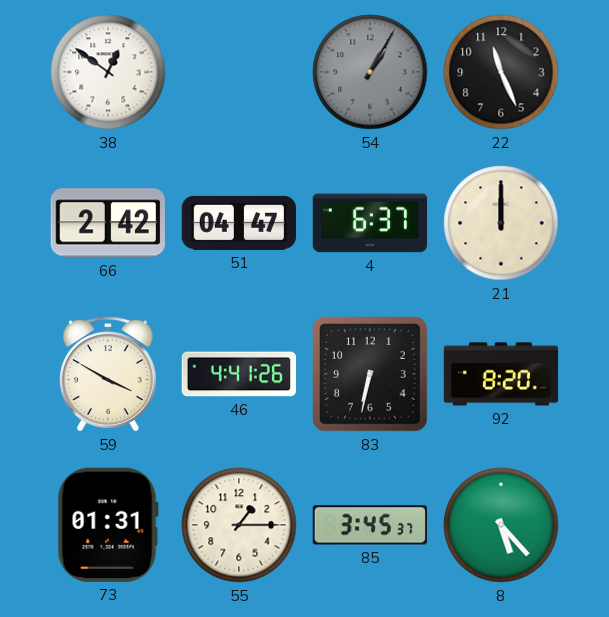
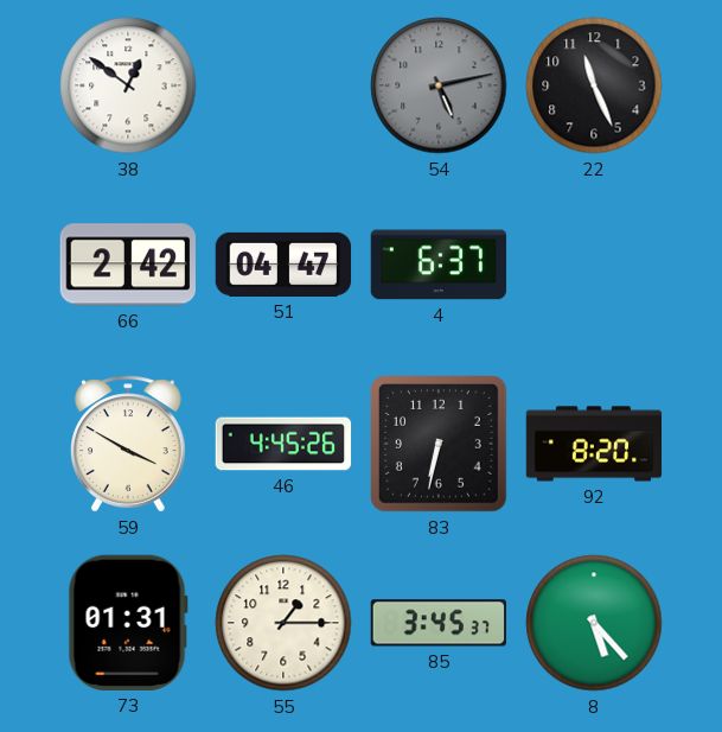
54: 1:05 -> 5:13 (439, 85)
21: 12:00 -> none (501, 223)
46: 4:41 -> 4:45 (283, 444)
